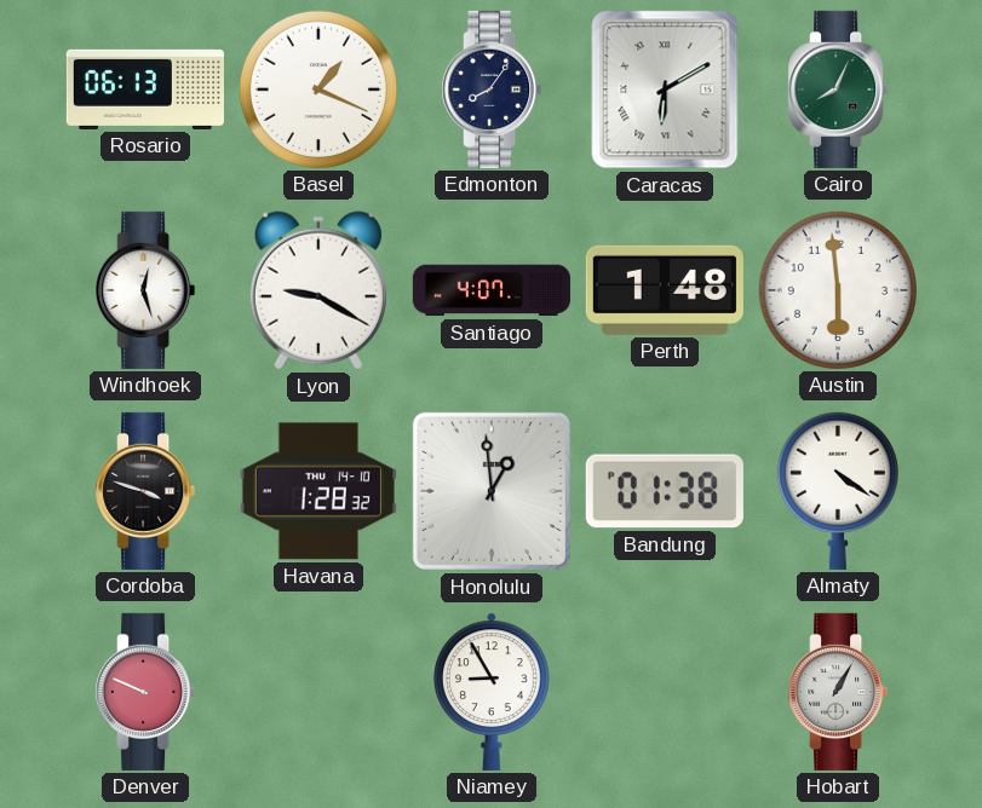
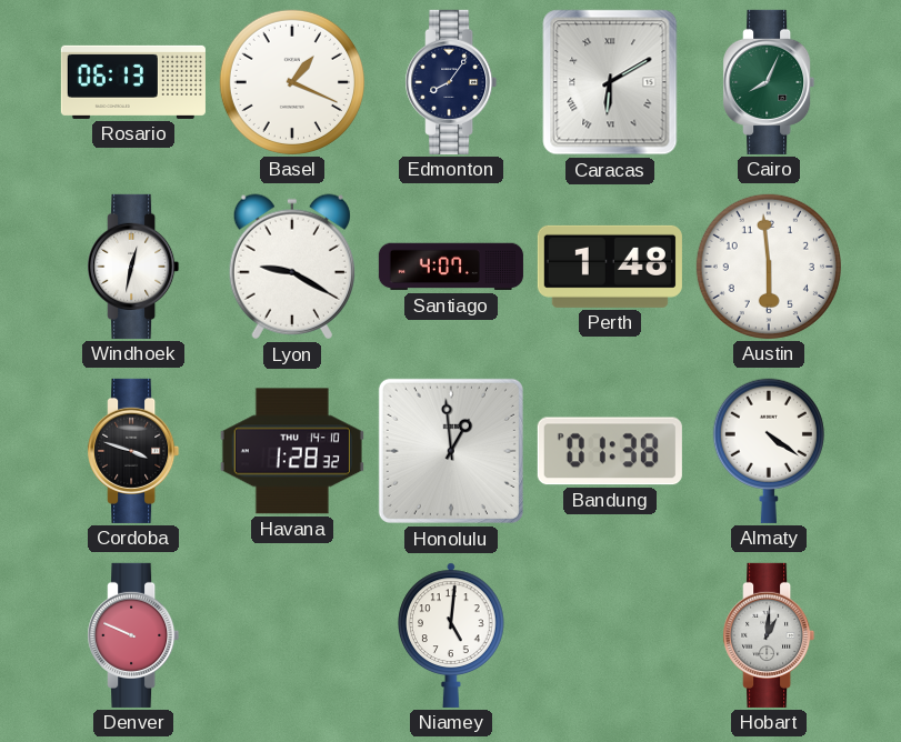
Windhoek: 12:27 -> 12:32 (133, 267)
Niamey: 8:55 -> 5:01 (452, 635)
Hobart: 1:05 -> 1:01 (769, 635)
